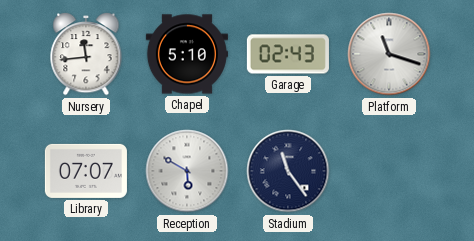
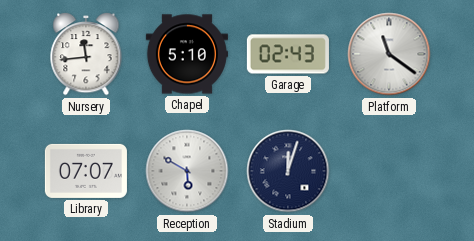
Platform: 11:18 -> 11:21 (389, 54)
Stadium: 11:24 -> 12:03 (288, 171)
